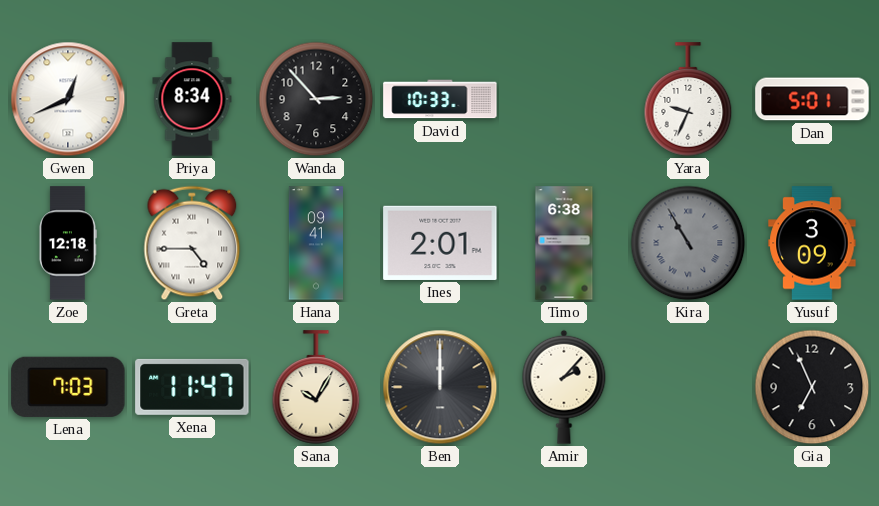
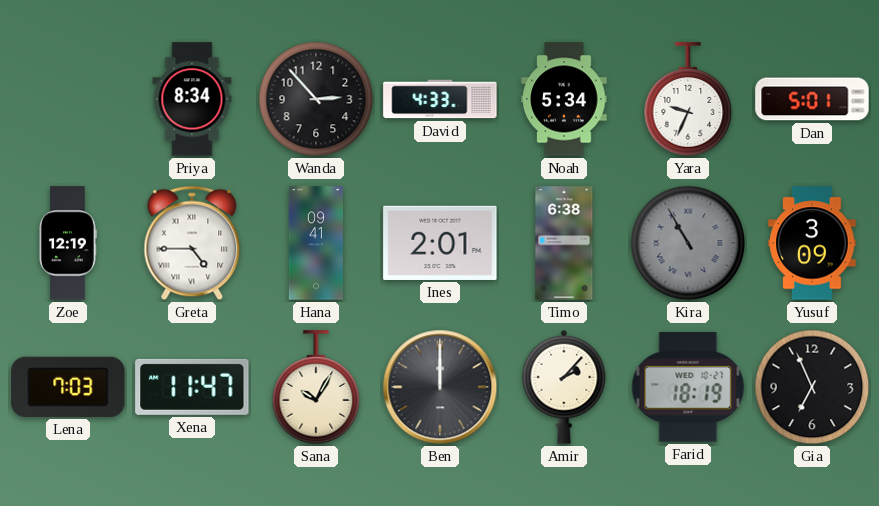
Gwen: 12:41 -> none (68, 99)
David: 10:33 -> 4:33 (440, 99)
Noah: none -> 5:34 (564, 99)
Zoe: 12:18 -> 12:19 (67, 243)
Farid: none -> 18:19 (688, 387)
